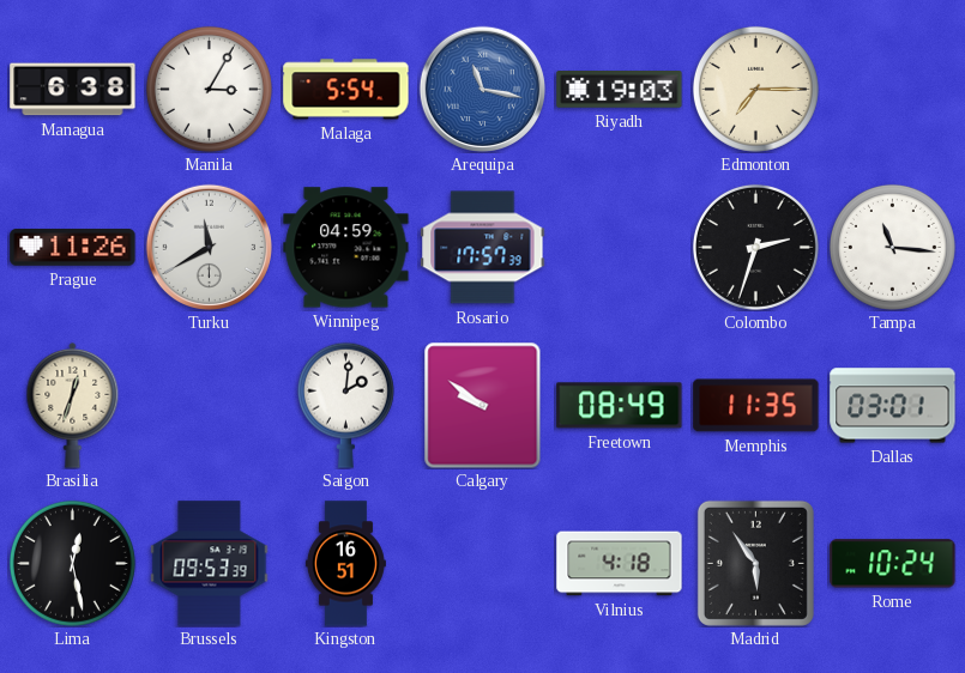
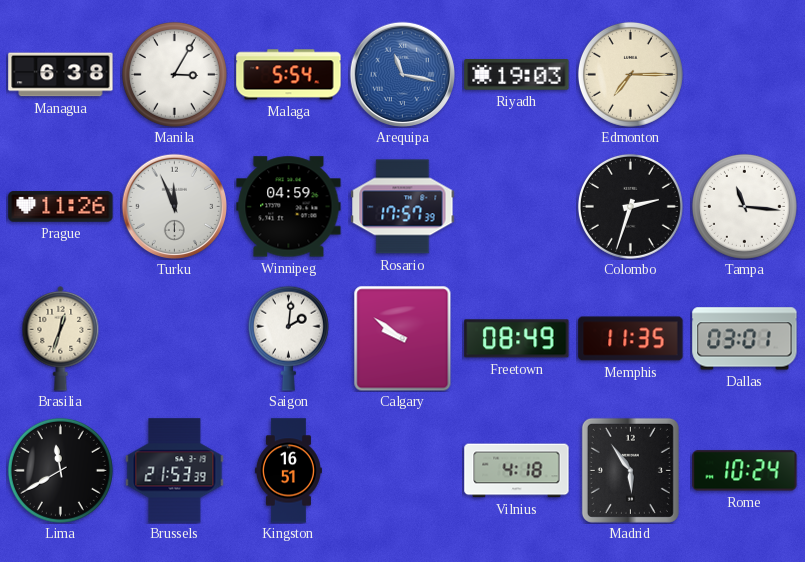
Turku: 11:40 -> 11:56 (174, 206)
Lima: 12:28 -> 11:40 (60, 470)
Brussels: 09:53 -> 21:53 (175, 471)
